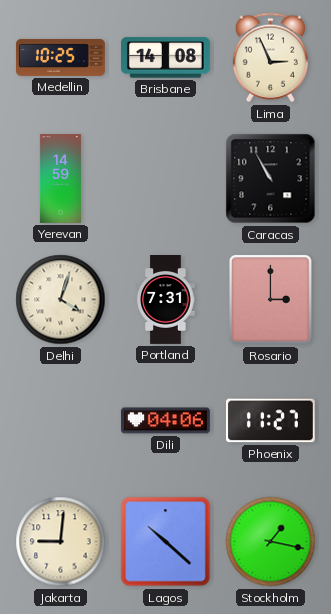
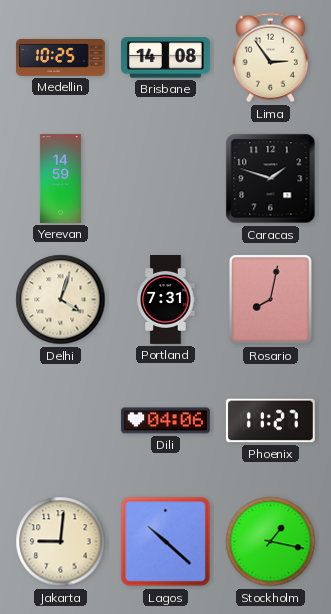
Lima: 2:56 -> 2:54 (270, 58)
Caracas: 10:55 -> 1:48 (271, 179)
Rosario: 3:00 -> 8:02 (271, 300)
